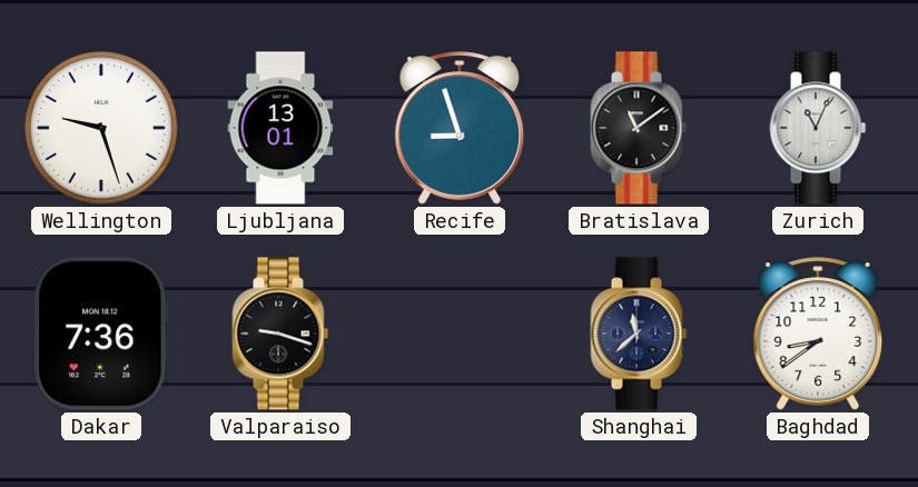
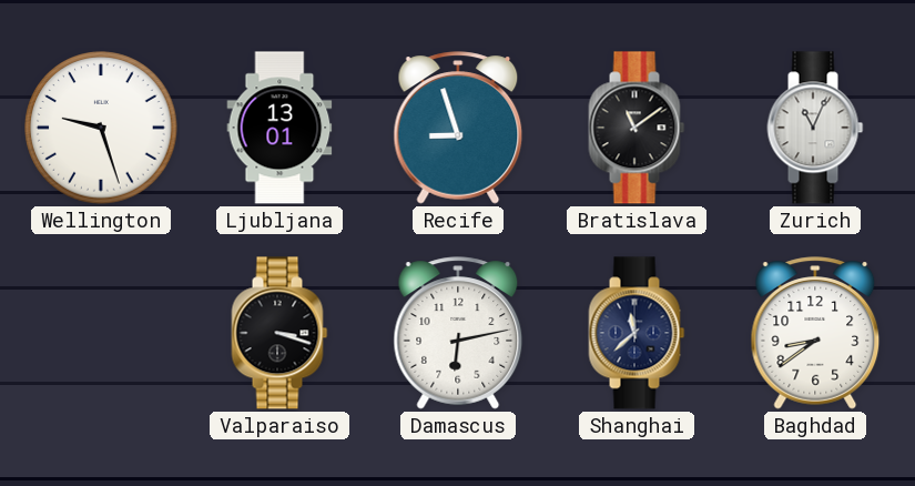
Dakar: 7:36 -> none (102, 334)
Valparaiso: 9:18 -> 3:18 (279, 333)
Damascus: none -> 6:13 (458, 333)
